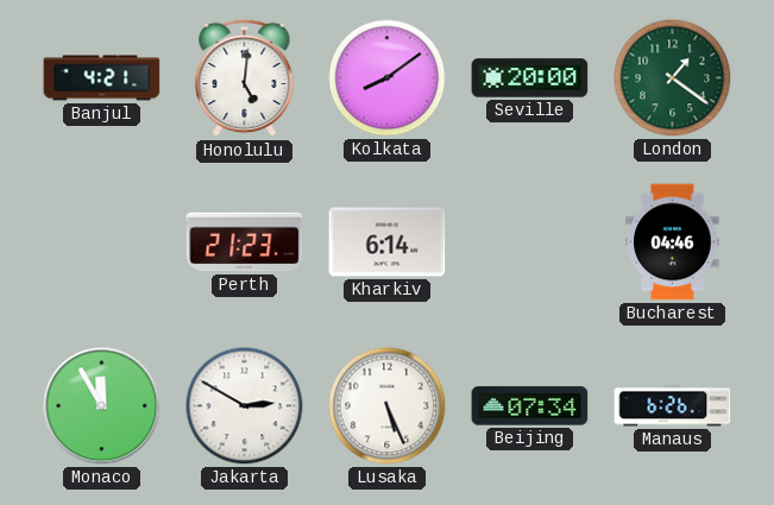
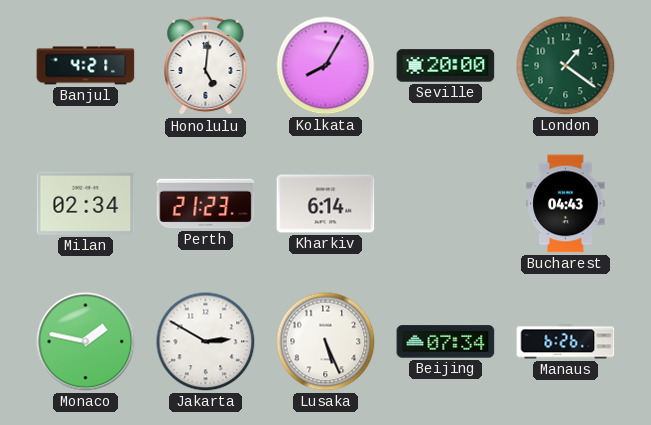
Kolkata: 8:09 -> 8:05 (326, 66)
Milan: none -> 02:34 (86, 203)
Bucharest: 04:46 -> 04:43 (566, 204)
Monaco: 11:55 -> 1:47 (86, 342)
